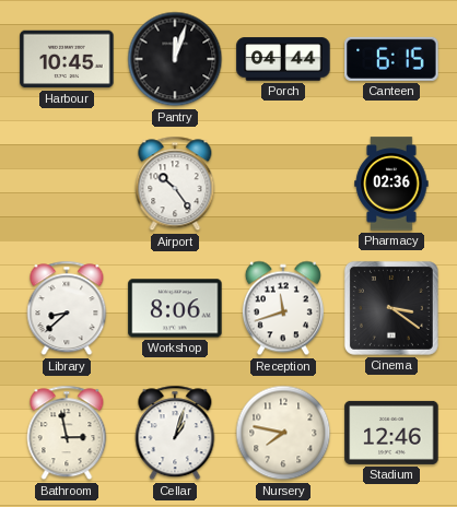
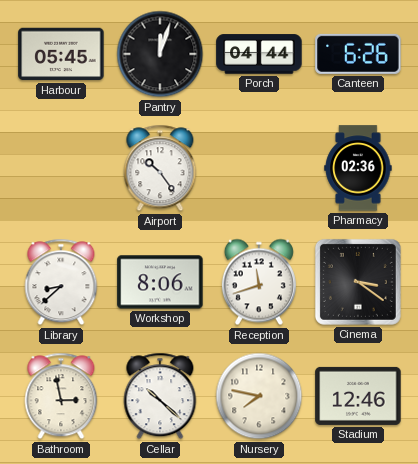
Harbour: 10:45 -> 05:45 (61, 54)
Canteen: 6:15 -> 6:26 (358, 54)
Cellar: 1:03 -> 10:22 (160, 396)
